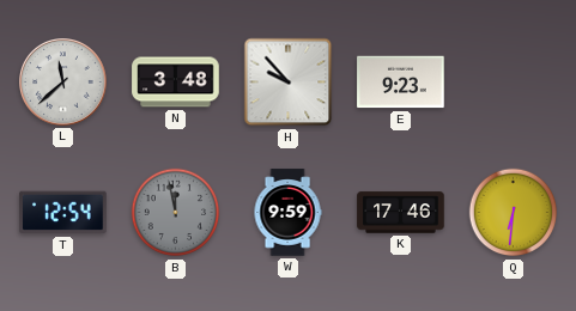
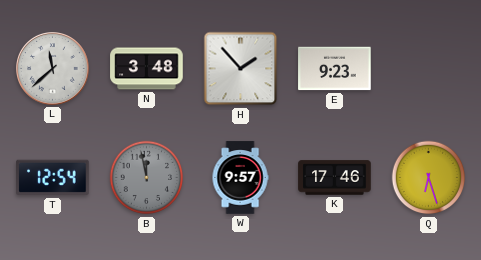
H: 9:53 -> 1:53 (241, 69)
W: 9:59 -> 9:57 (240, 178)
Q: 6:31 -> 6:27 (429, 178)
